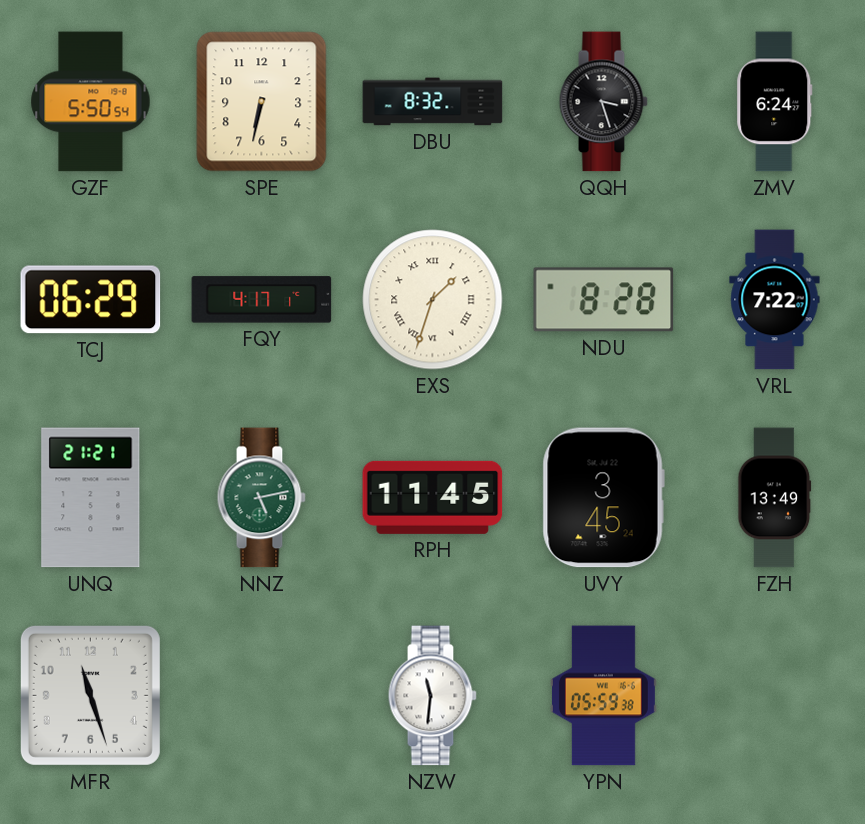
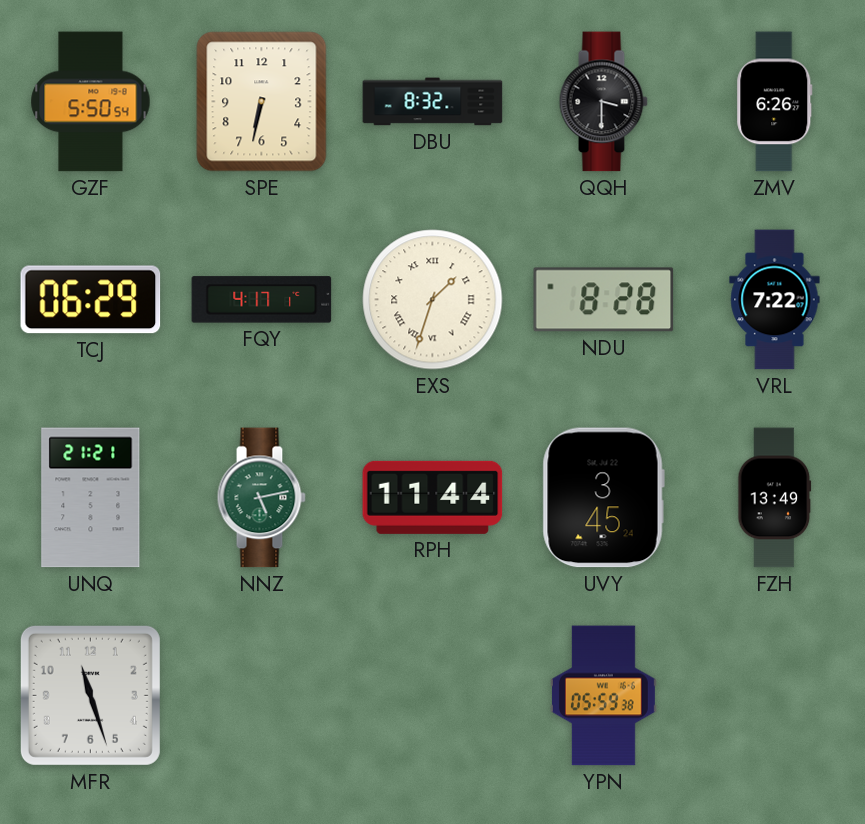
QQH: 3:27 -> 3:30 (603, 102)
ZMV: 6:24 -> 6:26 (775, 102)
RPH: 11:45 -> 11:44 (433, 497)
NZW: 11:31 -> none (432, 696)
